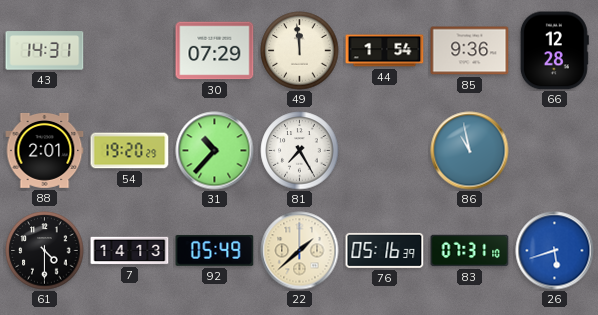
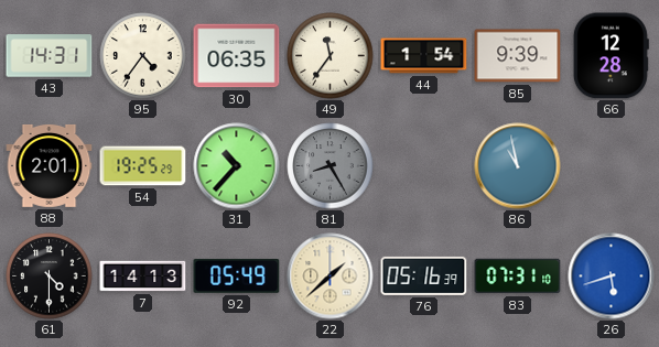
95: none -> 4:36 (143, 56)
30: 07:29 -> 06:35 (237, 56)
49: 11:59 -> 11:36 (331, 56)
85: 9:36 -> 9:39 (518, 56)
54: 19:20 -> 19:25 (143, 166)
81: 7:25 -> 8:25 (331, 166)
81 dial: white -> grey (331, 166)
